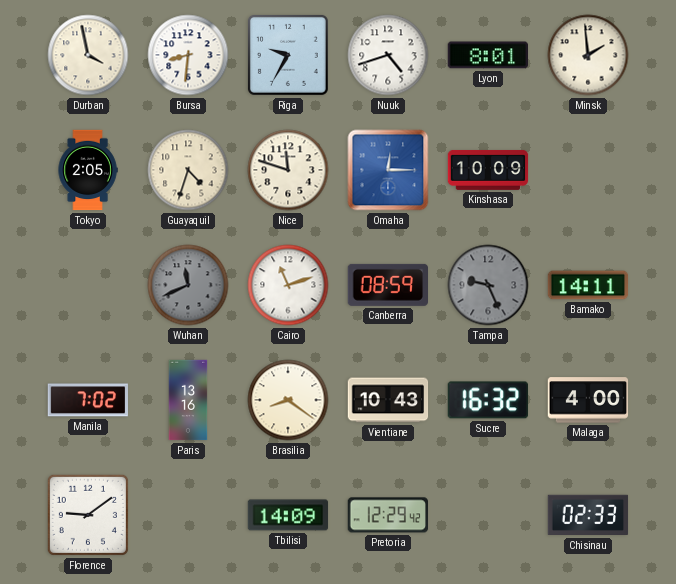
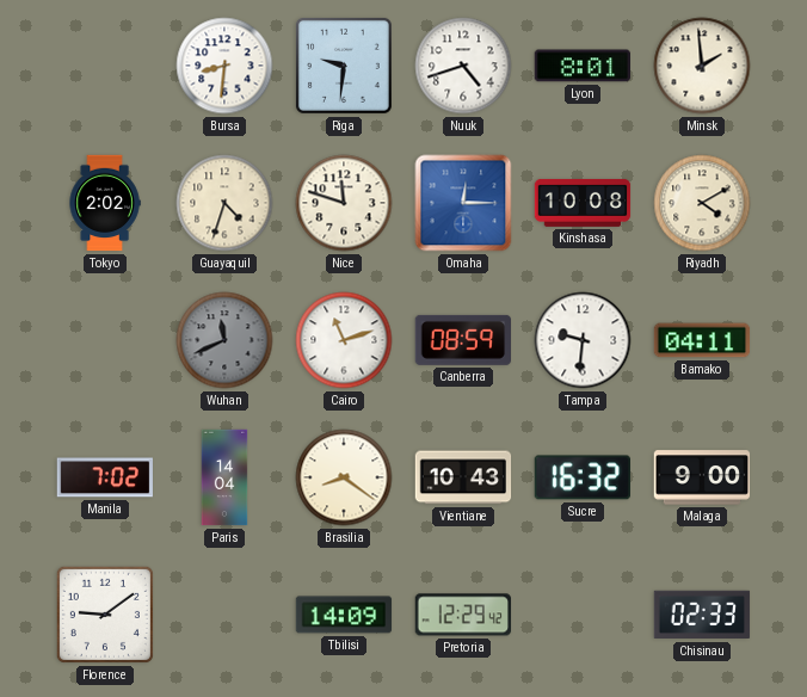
Durban: 3:58 -> none (88, 55)
Riga: 9:35 -> 9:31 (344, 66)
Tokyo: 2:05 -> 2:02 (105, 203)
Kinshasa: 10:09 -> 10:08 (583, 203)
Riyadh: none -> 4:10 (702, 203)
Tampa: 9:26 -> 9:31 (583, 340)
Tampa dial: grey -> white (583, 340)
Bamako: 14:11 -> 04:11 (702, 340)
Paris: 13:16 -> 14:04 (224, 477)
Malaga: 4:00 -> 9:00 (702, 477)
